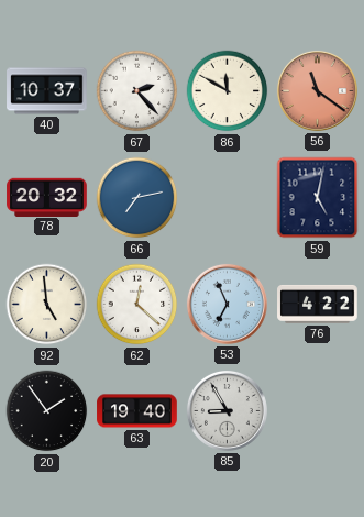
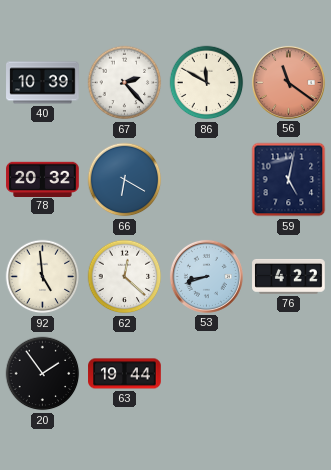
40: 10:37 -> 10:39 (43, 83)
66: 7:13 -> 6:20 (125, 180)
53: 6:56 -> 8:42 (206, 276)
63: 19:40 -> 19:44 (125, 374)
85: 8:55 -> none (227, 410)
